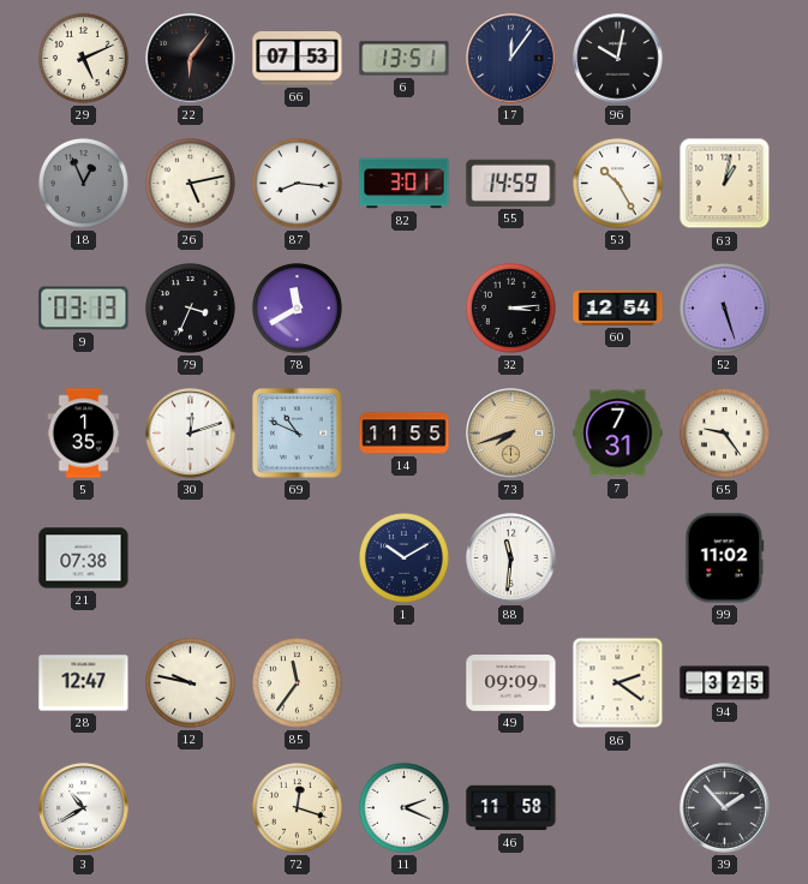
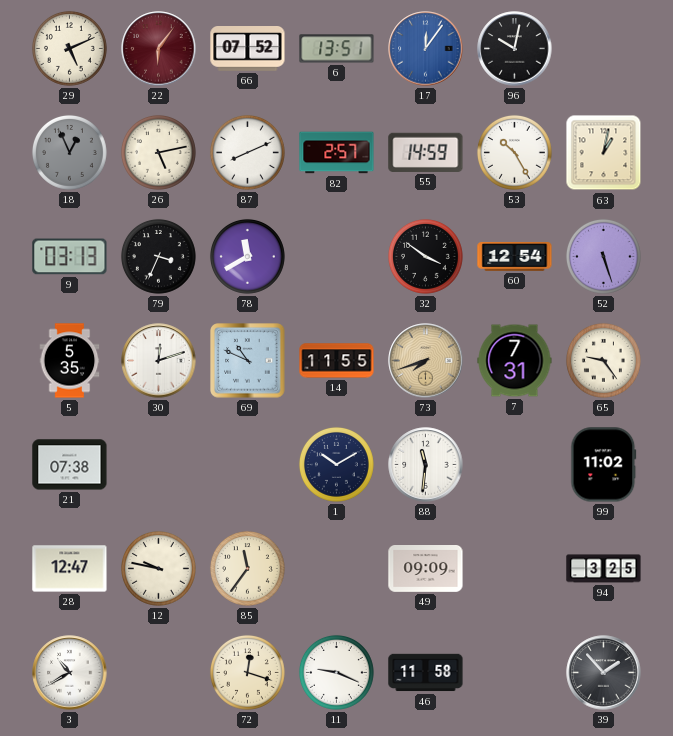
22 dial: black -> burgundy (159, 49)
66: 07:53 -> 07:52 (248, 49)
17 dial: navy -> blue (426, 49)
87: 8:16 -> 8:11 (247, 152)
82: 3:01 -> 2:57 (337, 153)
32: 3:14 -> 3:51 (425, 256)
5: 1:35 -> 5:35 (70, 361)
86: 2:21 -> none (618, 683)
11: 2:19 -> 9:19 (336, 672)
